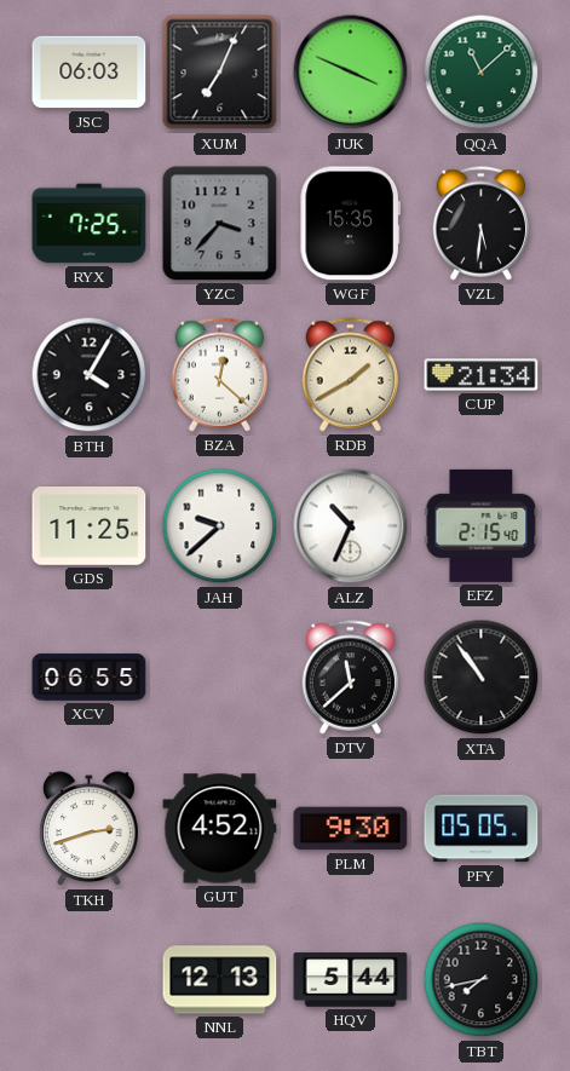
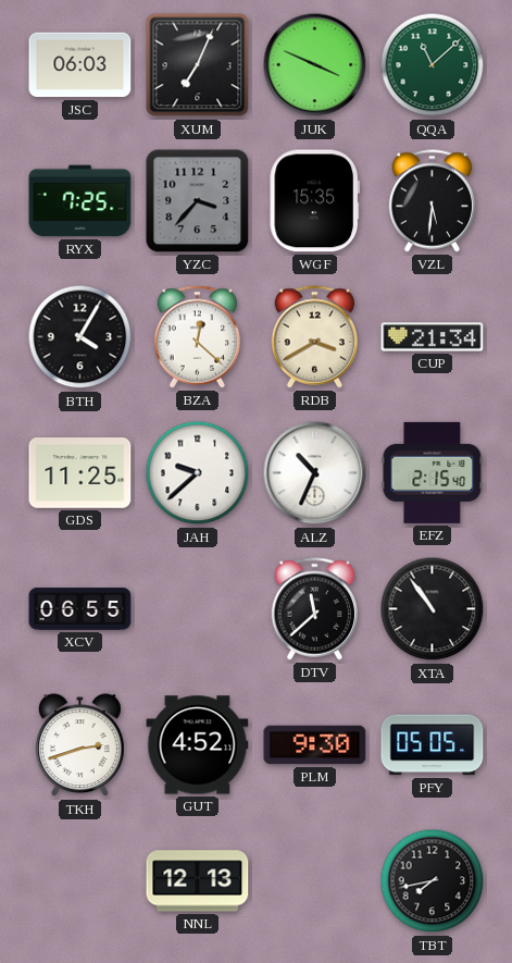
RDB: 1:40 -> 3:40 (314, 337)
HQV: 5:44 -> none (351, 980)
